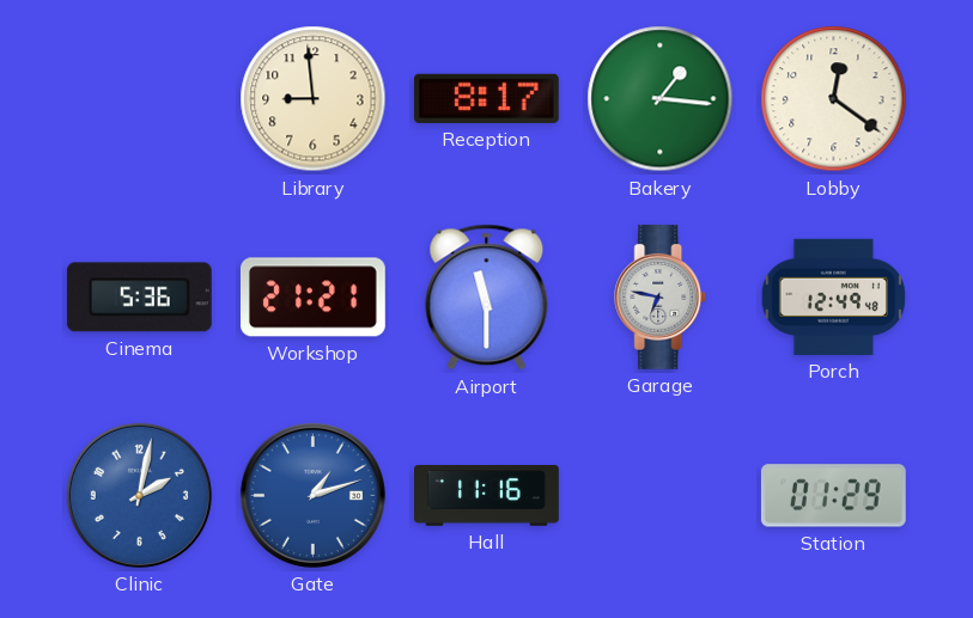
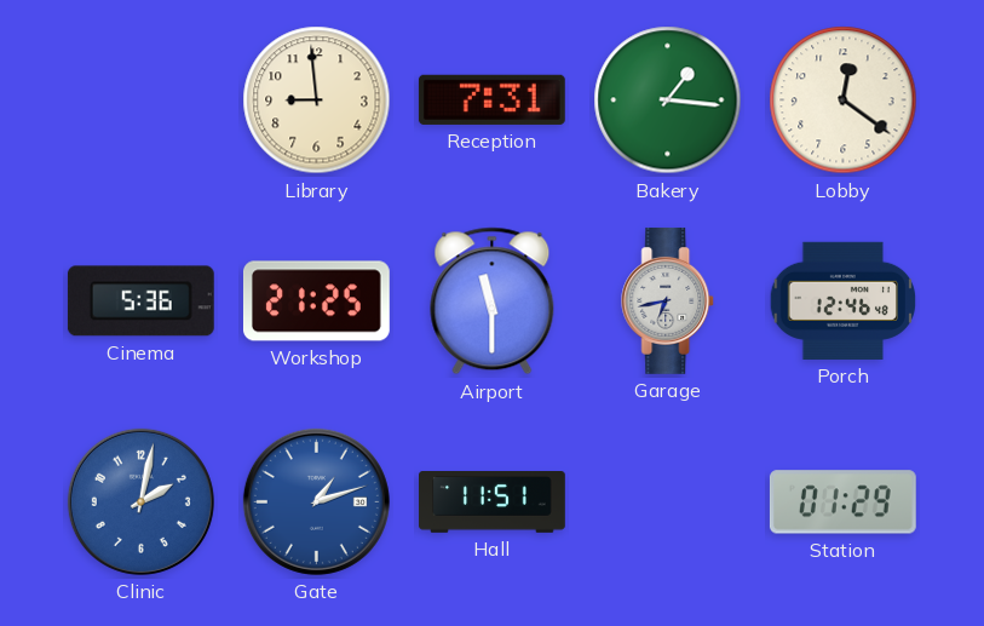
Reception: 8:17 -> 7:31 (491, 99)
Workshop: 21:21 -> 21:25 (316, 301)
Garage: 6:47 -> 6:43 (668, 300)
Porch: 12:49 -> 12:46 (844, 300)
Hall: 11:16 -> 11:51 (493, 502)
